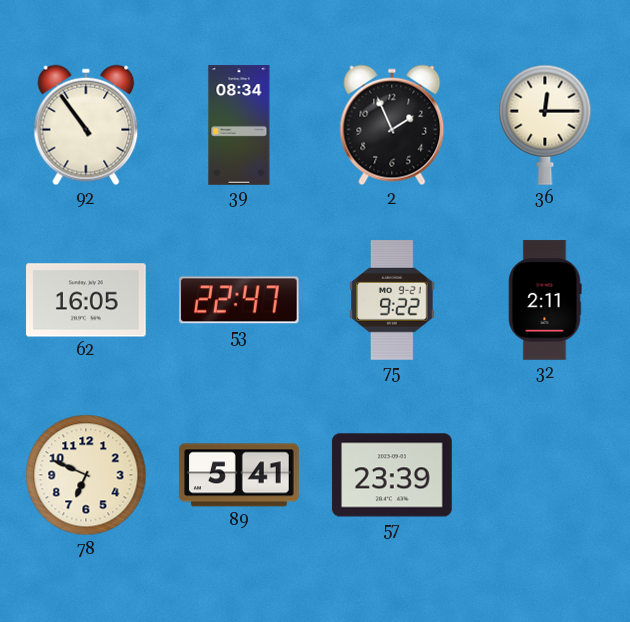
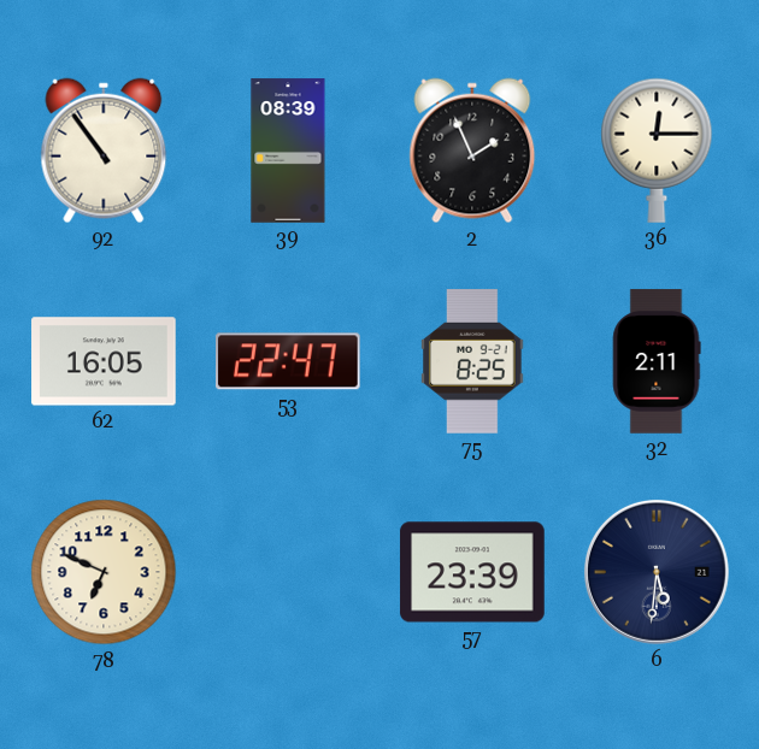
39: 08:34 -> 08:39 (288, 151)
75: 9:22 -> 8:25 (472, 361)
89: 5:41 -> none (239, 475)
6: none -> 5:31 (657, 572)
